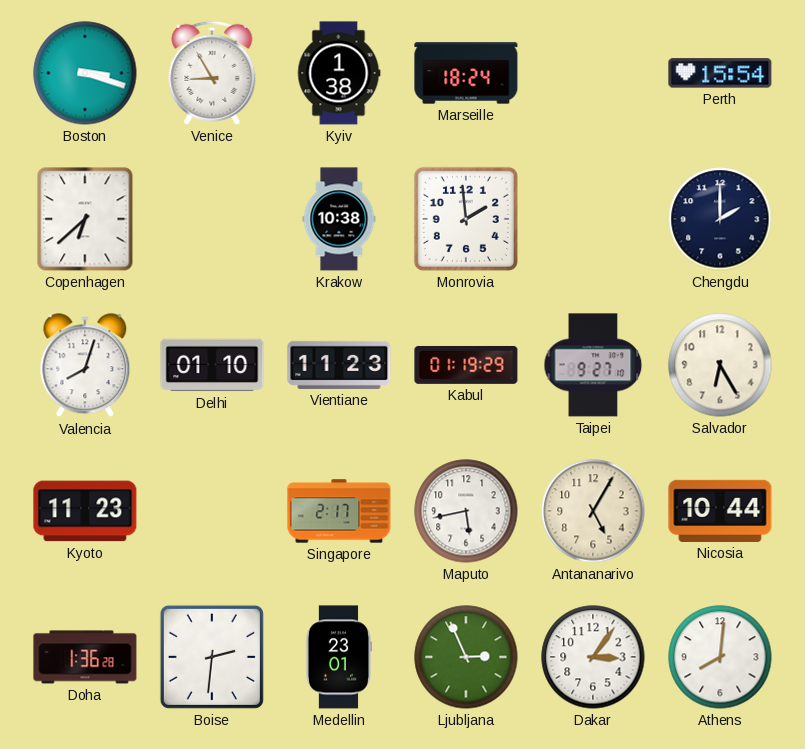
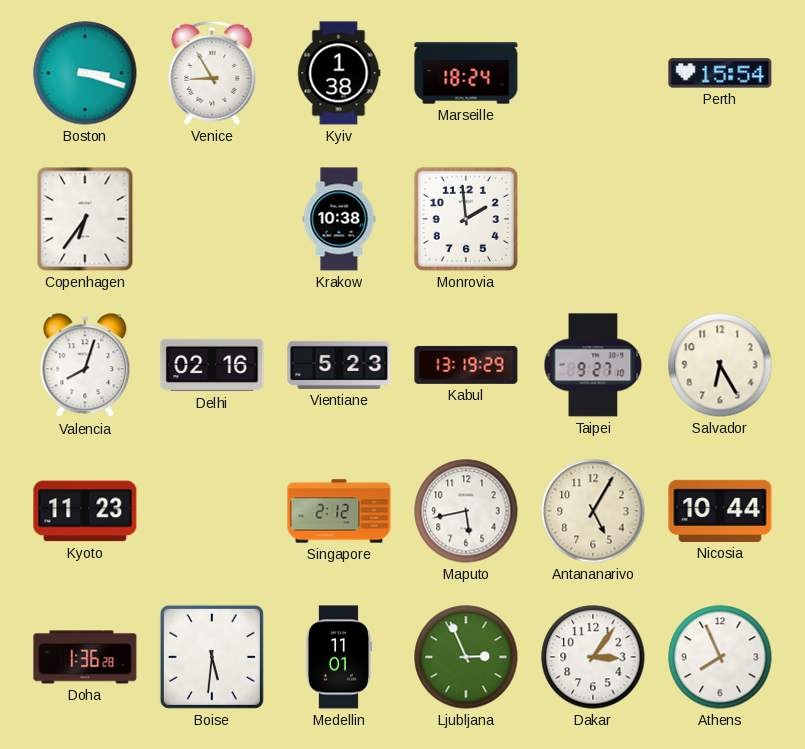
Copenhagen: 6:38 -> 6:36 (85, 219)
Chengdu: 2:00 -> none (720, 219)
Delhi: 01:10 -> 02:16 (212, 365)
Vientiane: 11:23 -> 5:23 (339, 365)
Kabul: 01:19 -> 13:19 (466, 365)
Singapore: 2:17 -> 2:12 (339, 511)
Boise: 2:31 -> 5:31 (212, 657)
Medellin: 23:01 -> 11:01 (338, 657)
Athens: 8:01 -> 7:56 (720, 657)
